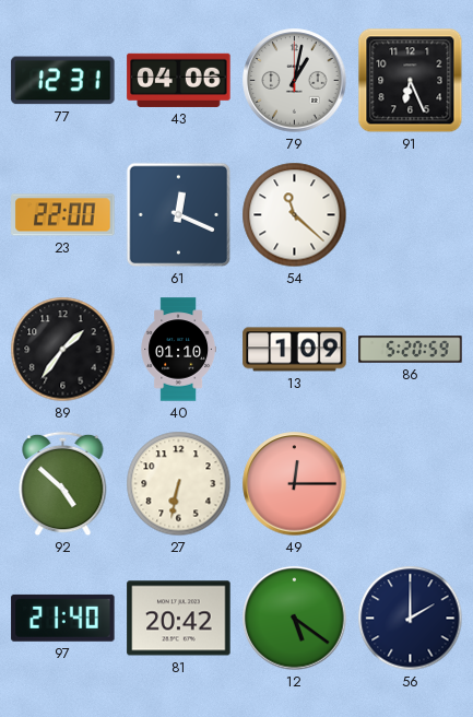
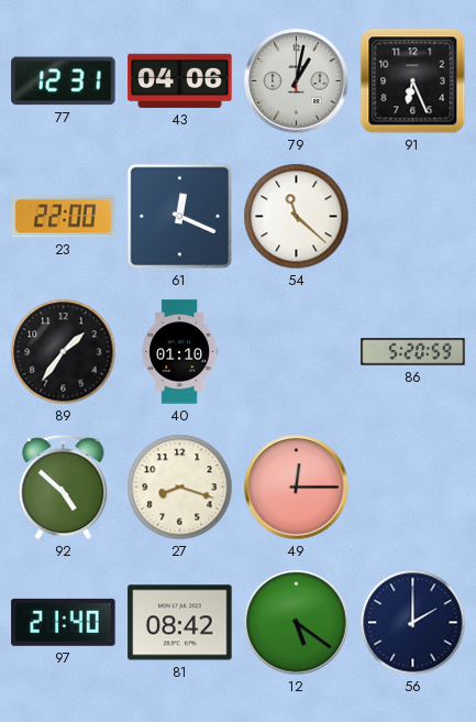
13: 1:09 -> none (295, 350)
27: 6:32 -> 8:18 (180, 488)
81: 20:42 -> 08:42 (180, 623)
